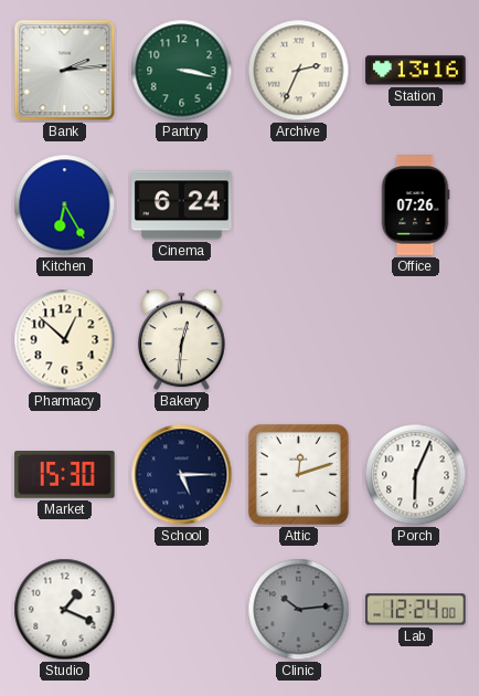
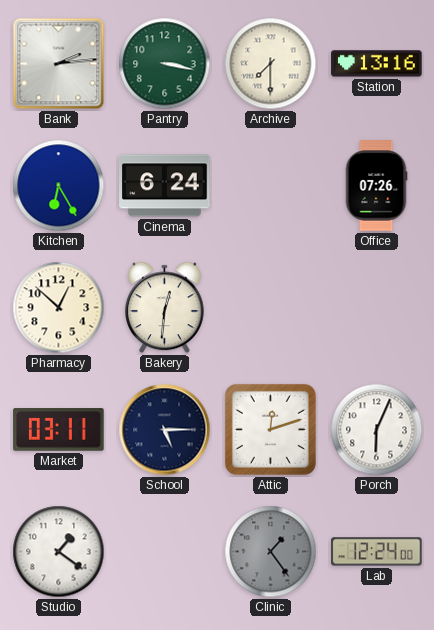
Archive: 2:34 -> 7:30 (271, 64)
Market: 15:30 -> 03:11 (59, 430)
Studio: 1:19 -> 1:21 (59, 552)
Clinic: 10:14 -> 1:24 (271, 552)
